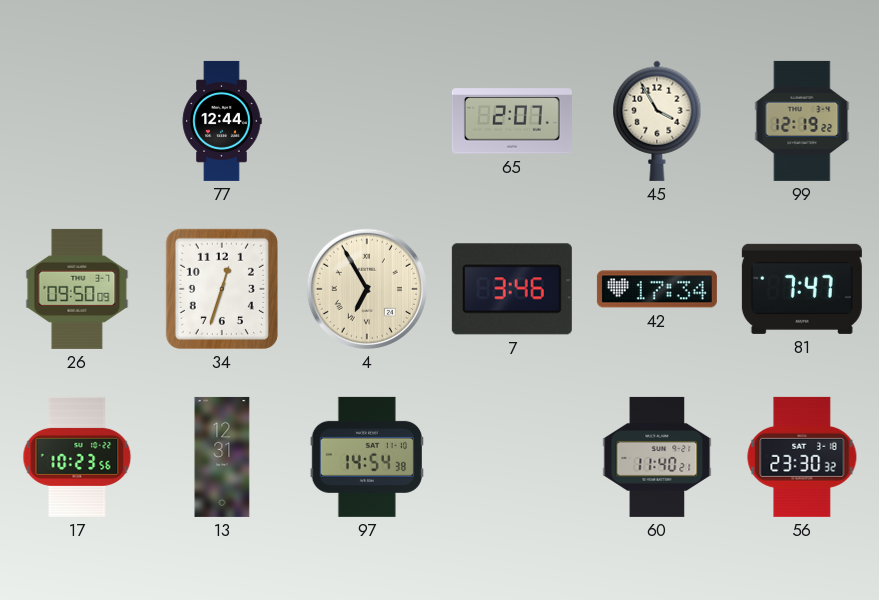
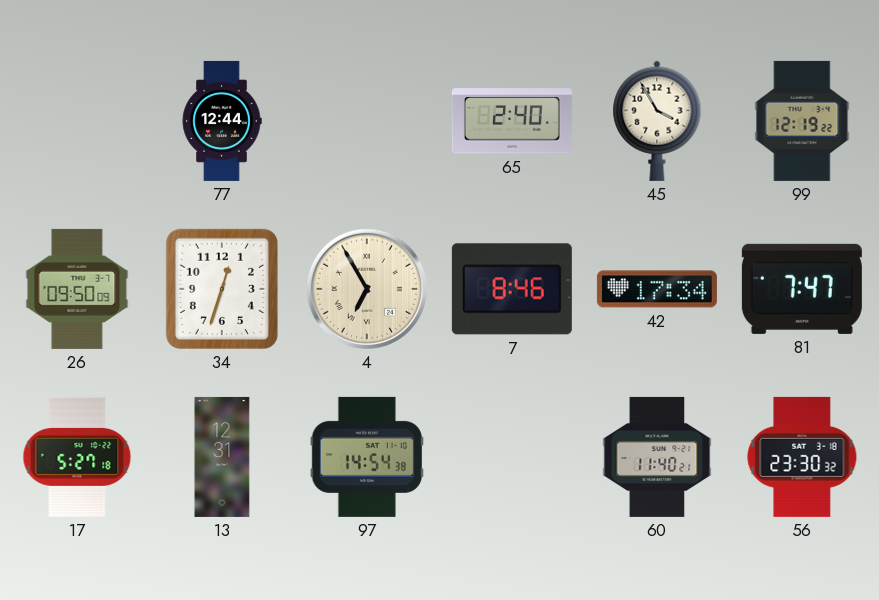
65: 2:07 -> 2:40 (512, 121)
7: 3:46 -> 8:46 (512, 289)
17: 10:23 -> 5:27 (77, 457)
